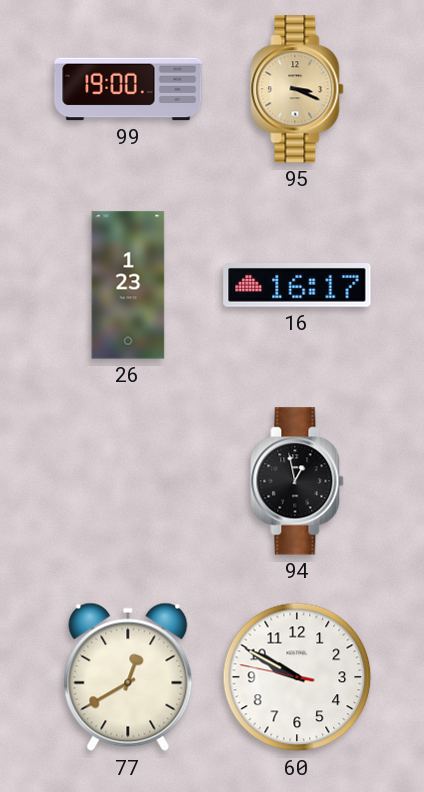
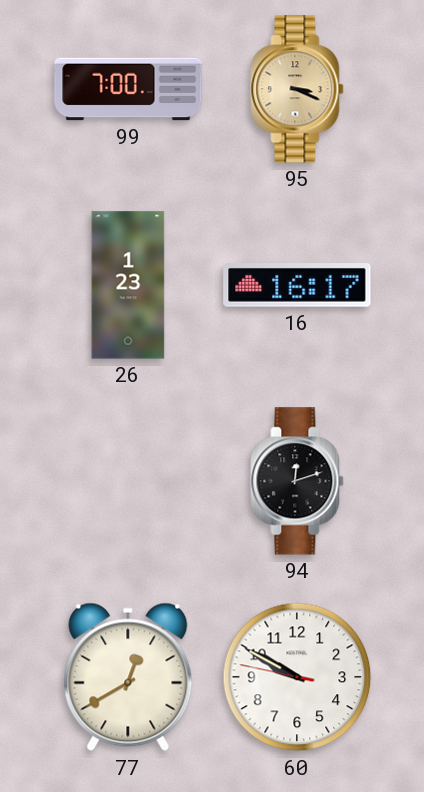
99: 19:00 -> 7:00 (128, 89)
94: 12:58 -> 12:12 (297, 481)
